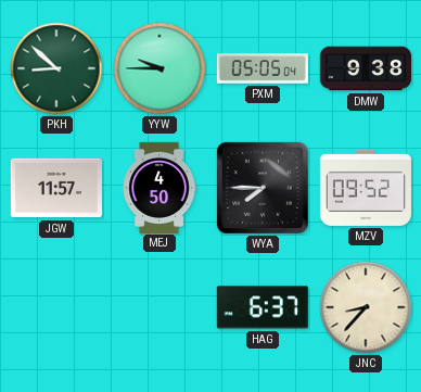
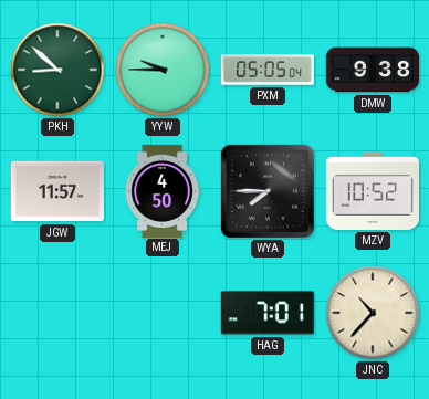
MZV: 09:52 -> 10:52 (372, 191)
HAG: 6:37 -> 7:01 (268, 313)
JNC: 8:37 -> 10:37 (373, 313)
